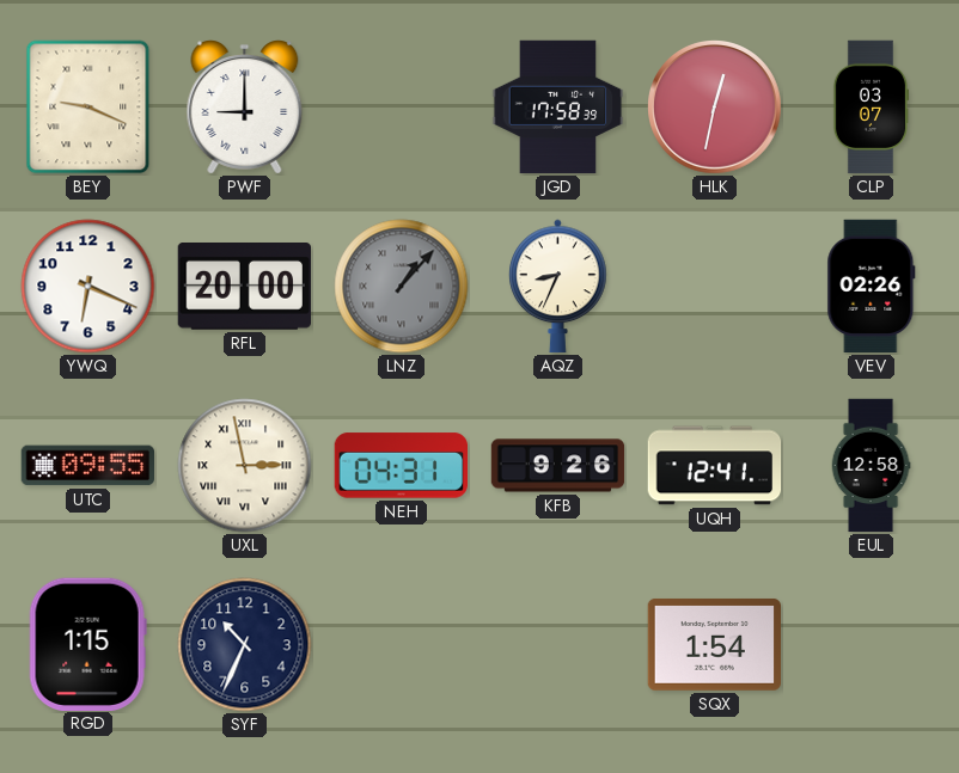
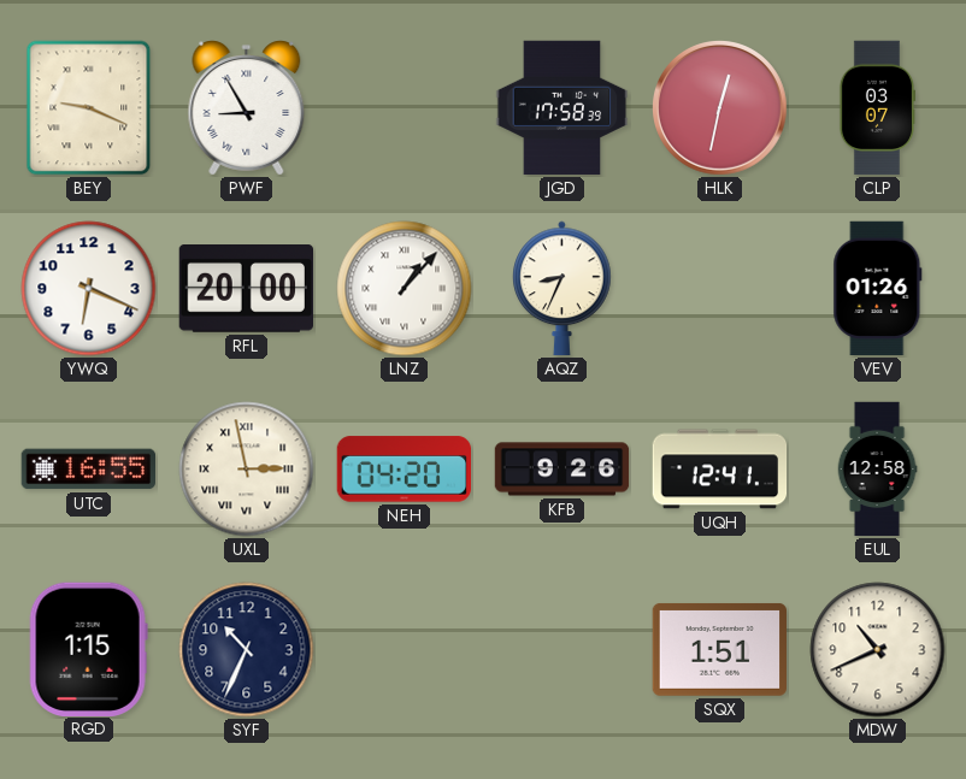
PWF: 9:00 -> 8:55 (247, 108)
LNZ dial: grey -> white (405, 289)
VEV: 02:26 -> 01:26 (878, 289)
UTC: 09:55 -> 16:55 (88, 470)
NEH: 04:31 -> 04:20 (404, 470)
SQX: 1:54 -> 1:51 (720, 649)
MDW: none -> 10:41 (878, 650)
